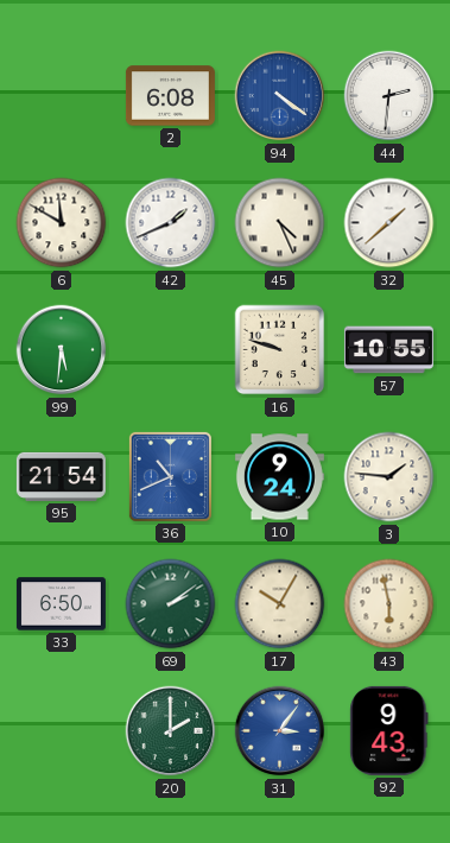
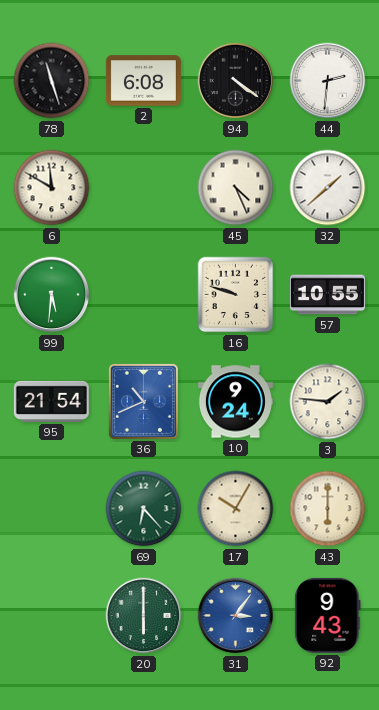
78: none -> 11:27 (52, 81)
94 dial: blue -> black (236, 81)
42: 1:41 -> none (171, 223)
33: 6:50 -> none (61, 604)
69: 2:09 -> 6:23 (144, 509)
43: 5:58 -> 6:00 (328, 509)
20: 2:00 -> 6:00 (144, 616)
